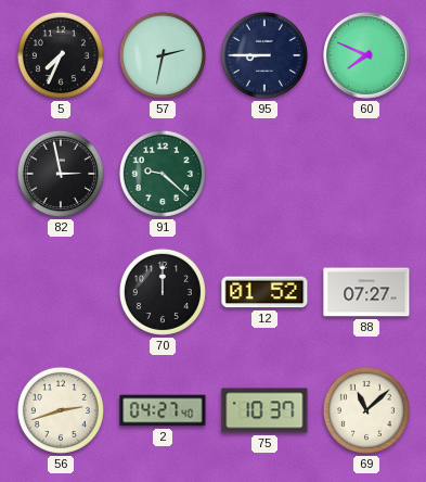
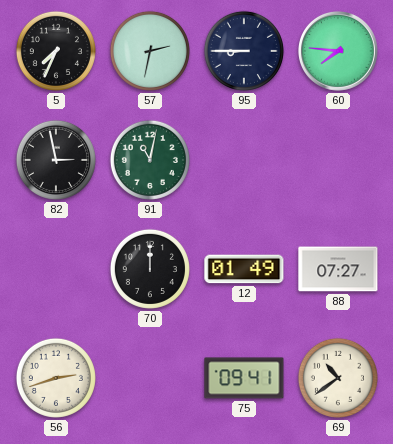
60: 7:49 -> 7:46 (339, 52)
91: 9:22 -> 11:02 (150, 160)
12: 01:52 -> 01:49 (244, 269)
2: 04:27 -> none (163, 410)
75: 10:37 -> 09:41 (244, 378)
69: 11:08 -> 10:39 (338, 378)
